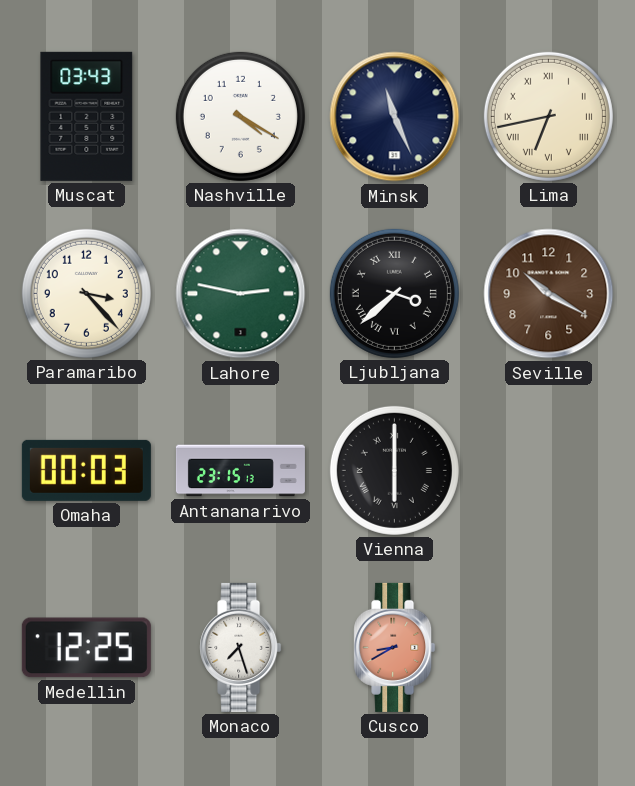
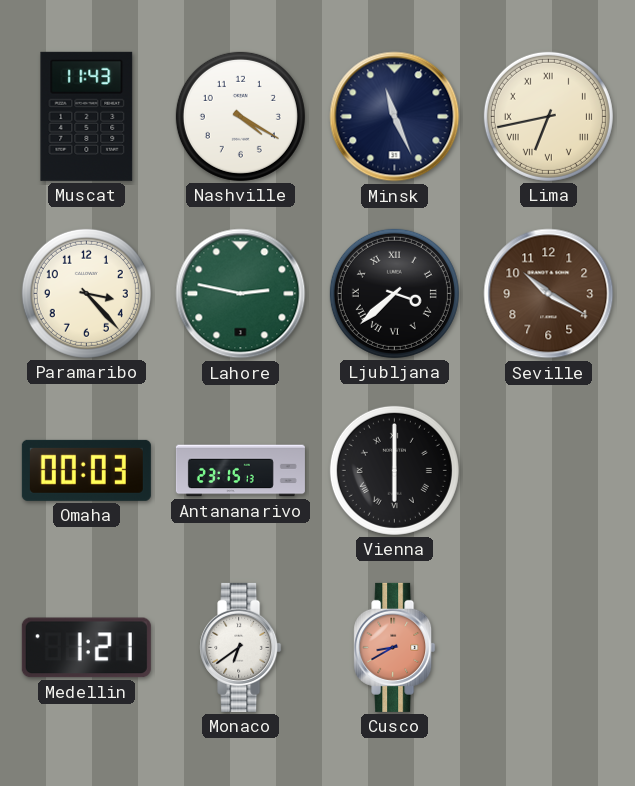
Muscat: 03:43 -> 11:43 (87, 116)
Medellin: 12:25 -> 1:21 (86, 648)
Monaco: 7:27 -> 6:39 (241, 647)
